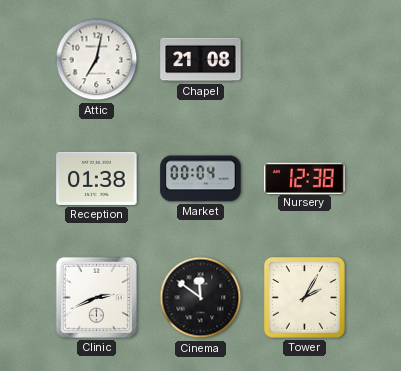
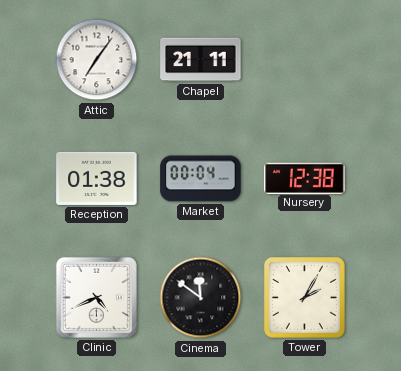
Attic: 7:02 -> 7:06 (97, 60)
Chapel: 21:08 -> 21:11 (201, 60)
Clinic: 2:41 -> 4:41 (96, 297)
